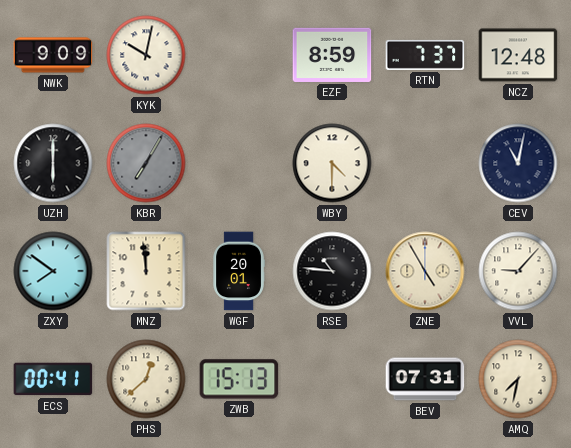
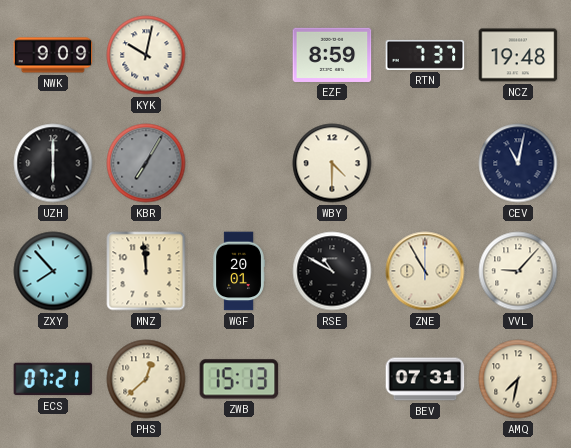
NCZ: 12:48 -> 19:48 (518, 55)
ZXY: 7:51 -> 7:53 (53, 271)
RSE: 10:46 -> 10:50 (332, 271)
ZNE: 4:55 -> 10:55 (425, 271)
ECS: 00:41 -> 07:21 (53, 379)
